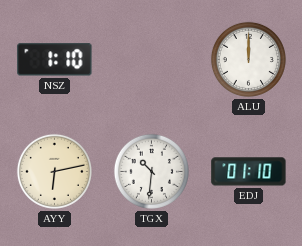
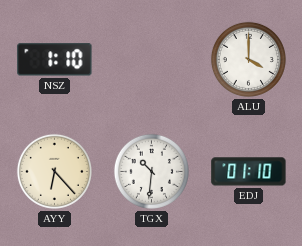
ALU: 12:00 -> 4:00 (248, 59)
AYY: 6:13 -> 6:23 (54, 171)
